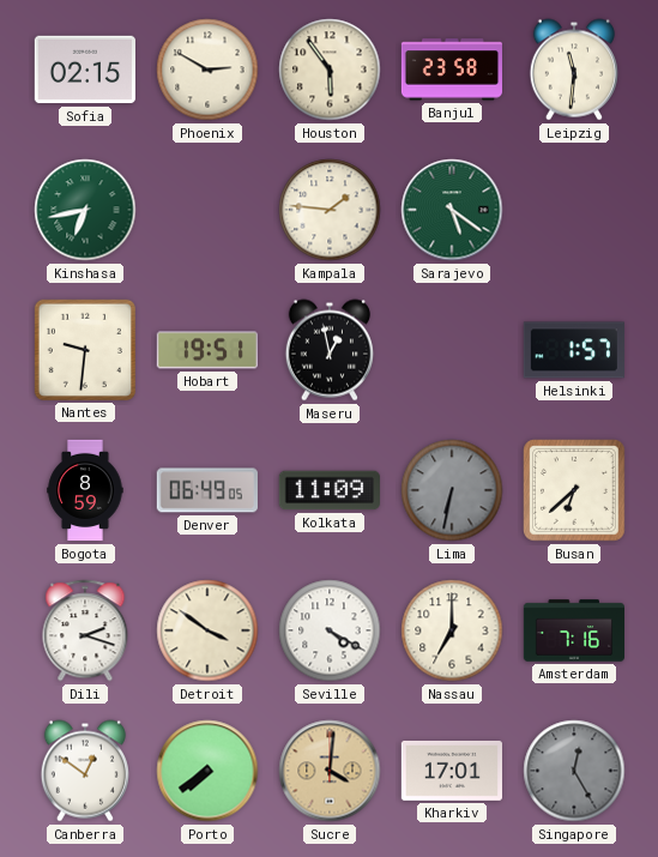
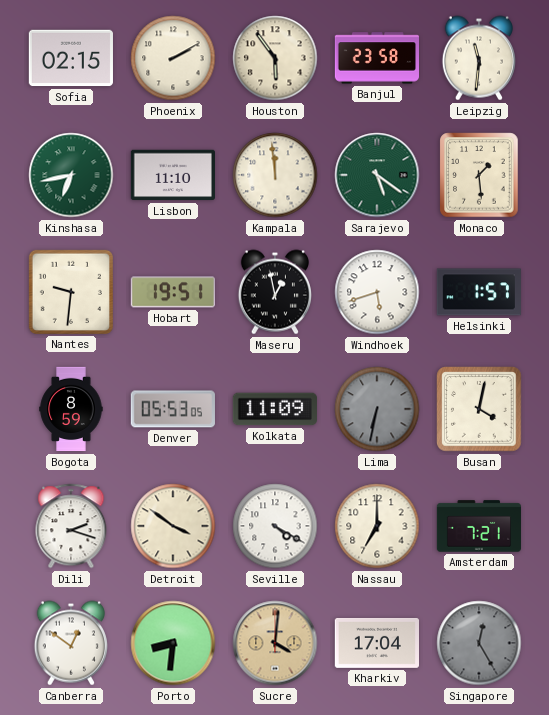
Phoenix: 2:50 -> 2:10 (173, 58)
Lisbon: none -> 11:10 (172, 175)
Kampala: 1:46 -> 11:59 (275, 175)
Monaco: none -> 1:29 (479, 175)
Windhoek: none -> 5:42 (377, 292)
Denver: 06:49 -> 05:53 (173, 409)
Busan: 6:38 -> 4:02 (479, 409)
Amsterdam: 7:16 -> 7:21 (478, 526)
Porto: 7:39 -> 8:31 (173, 643)
Kharkiv: 17:01 -> 17:04 (376, 643)
